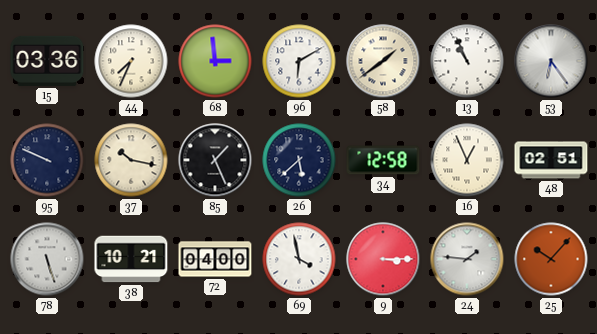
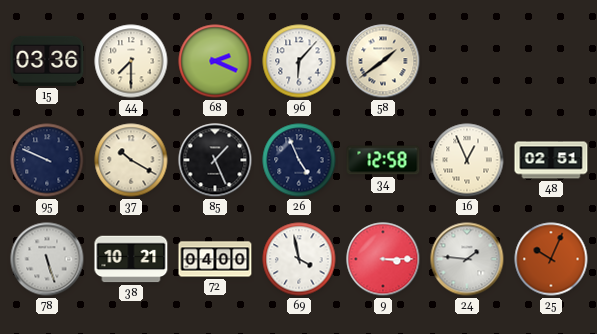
44: 7:34 -> 7:30 (131, 61)
68: 2:59 -> 2:19 (215, 61)
96: 6:10 -> 6:07 (299, 61)
13: 10:56 -> none (467, 61)
53: 6:24 -> none (551, 61)
37: 10:17 -> 10:20 (131, 160)
26: 5:38 -> 4:56 (299, 160)
25: 10:07 -> 10:04 (551, 259)
